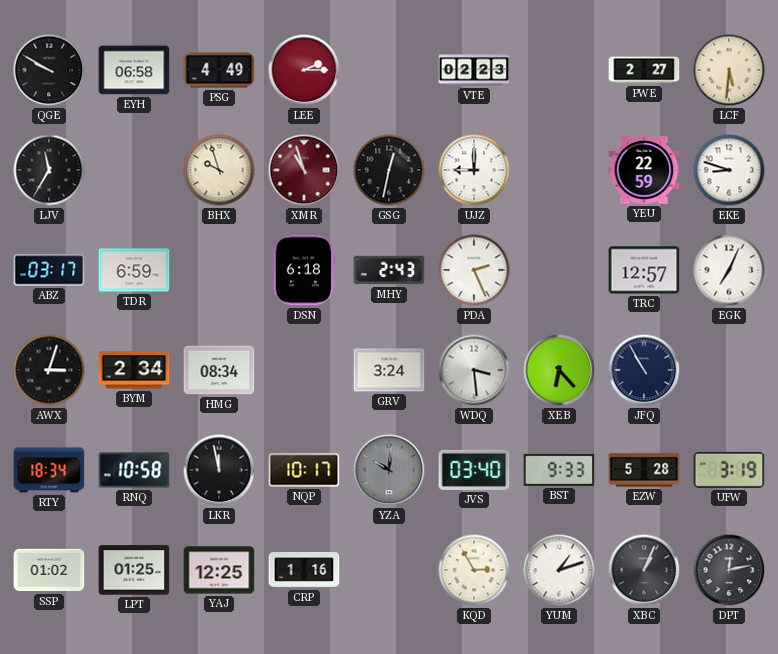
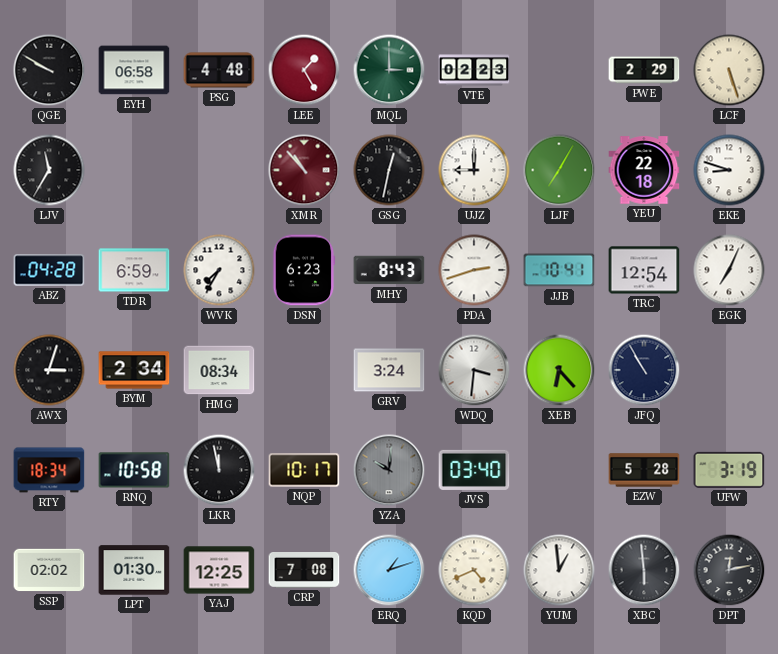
PSG: 4:49 -> 4:48 (219, 70)
LEE: 2:15 -> 1:25 (304, 70)
MQL: none -> 3:00 (389, 70)
PWE: 2:27 -> 2:29 (644, 70)
LCF: 5:31 -> 5:27 (729, 70)
BHX: 9:57 -> none (219, 170)
XMR: 10:57 -> 10:53 (304, 170)
LJF: none -> 7:05 (559, 170)
YEU: 22:59 -> 22:18 (644, 170)
ABZ: 03:17 -> 04:28 (49, 270)
WVK: none -> 7:35 (219, 270)
DSN: 6:18 -> 6:23 (304, 270)
MHY: 2:43 -> 8:43 (389, 270)
PDA: 2:26 -> 2:42 (474, 270)
JJB: none -> 10:41 (559, 270)
TRC: 12:57 -> 12:54 (644, 270)
WDQ: 3:29 -> 3:31 (474, 370)
BST: 9:33 -> none (559, 470)
SSP: 01:02 -> 02:02 (49, 570)
LPT: 01:25 -> 01:30 (134, 570)
CRP: 1:16 -> 7:08 (304, 571)
ERQ: none -> 1:12 (389, 570)
KQD: 2:55 -> 4:41 (474, 570)
YUM: 1:12 -> 12:59 (559, 570)
XBC: 1:04 -> 5:59 (644, 570)
